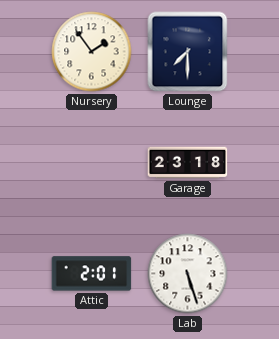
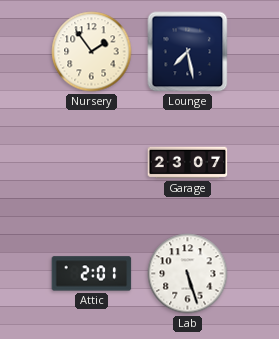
Lounge: 7:30 -> 7:28 (188, 52)
Garage: 23:18 -> 23:07 (188, 163)
